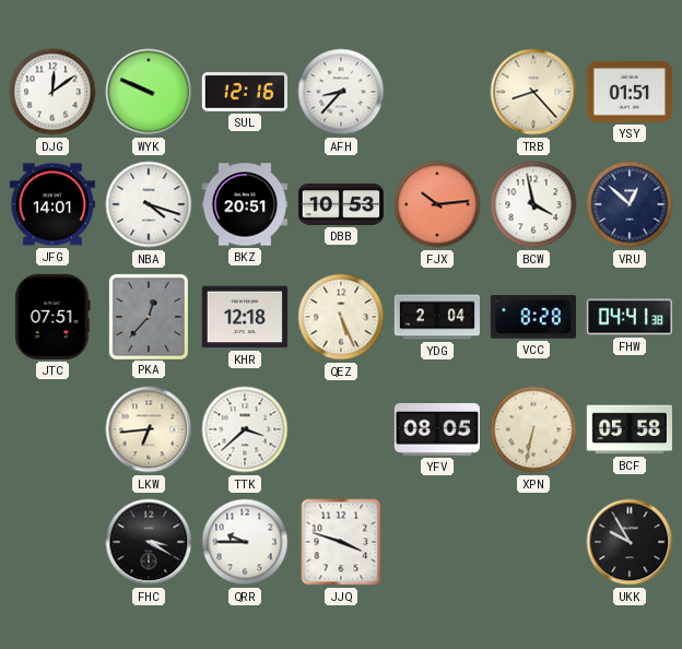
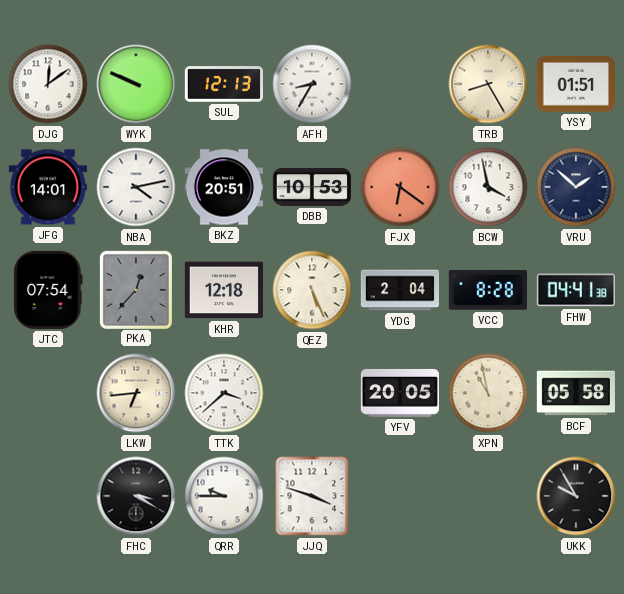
SUL: 12:16 -> 12:13 (223, 84)
AFH: 8:37 -> 8:35 (312, 84)
TRB: 8:23 -> 8:25 (488, 84)
NBA: 4:18 -> 4:13 (136, 187)
FJX: 10:14 -> 6:21 (400, 187)
VRU: 12:52 -> 1:52 (576, 187)
JTC: 07:51 -> 07:54 (48, 290)
YFV: 08:05 -> 20:05 (399, 393)
XPN: 6:32 -> 10:58 (488, 393)
